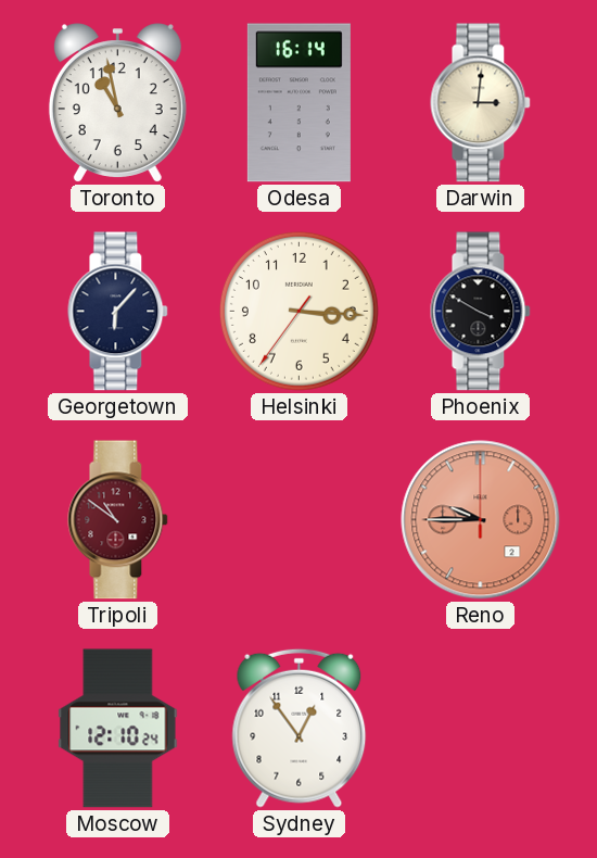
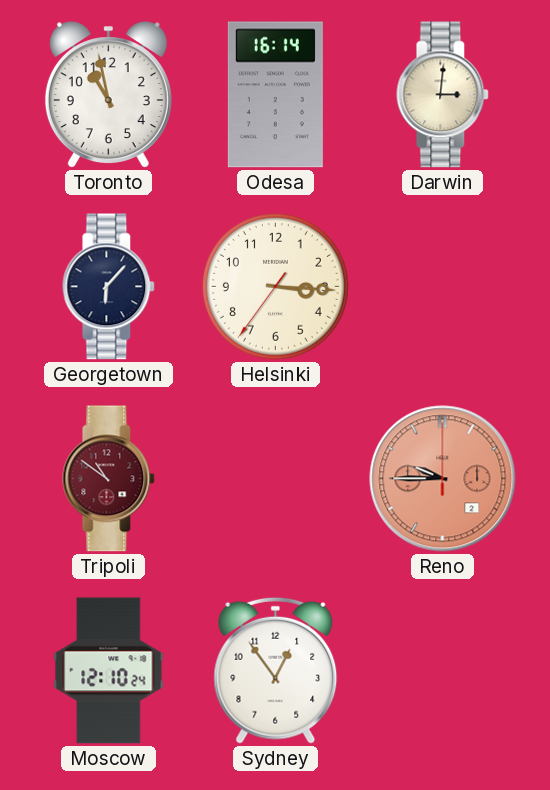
Phoenix: 3:50 -> none (481, 312)
